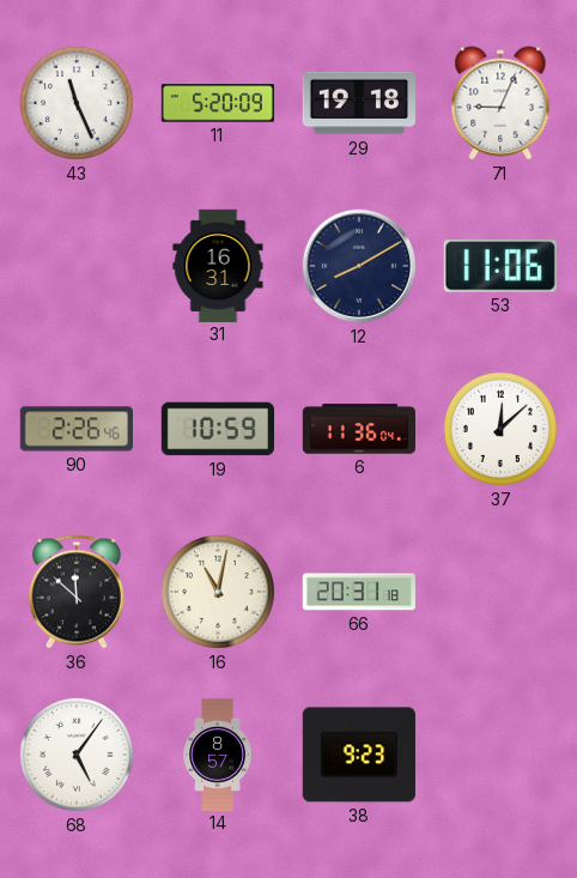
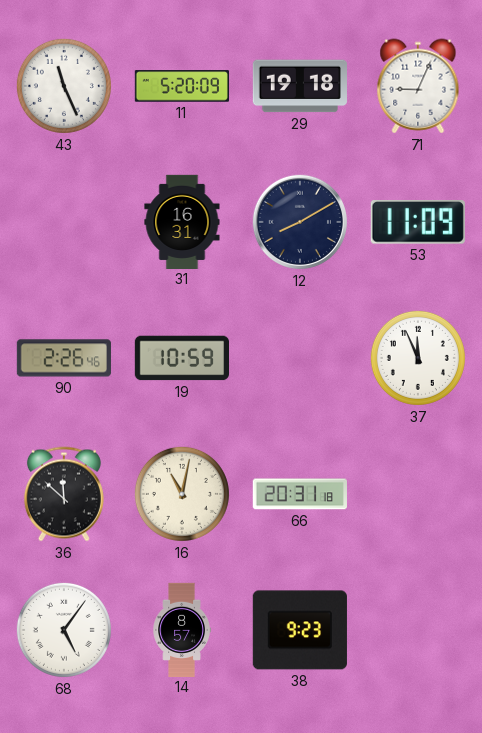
53: 11:06 -> 11:09 (418, 222)
6: 11:36 -> none (358, 429)
37: 12:08 -> 11:56 (418, 358)
